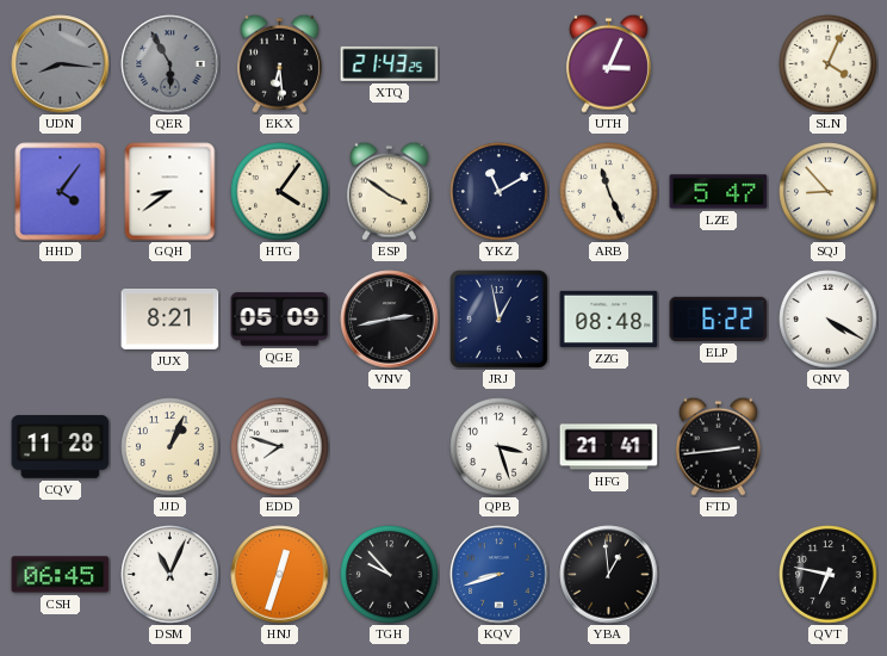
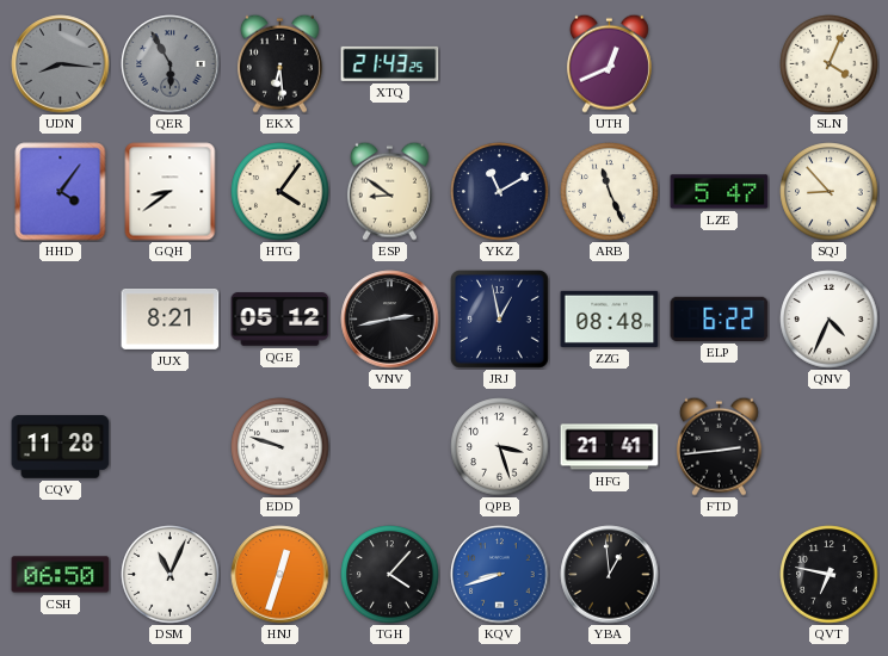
UTH: 3:04 -> 12:41 (609, 63)
ESP: 3:51 -> 8:51 (389, 191)
QGE: 05:09 -> 05:12 (280, 320)
QNV: 4:20 -> 4:34 (830, 320)
JJD: 1:04 -> none (170, 447)
EDD: 7:48 -> 9:48 (280, 447)
CSH: 06:45 -> 06:50 (61, 575)
TGH: 9:53 -> 4:07 (390, 575)
